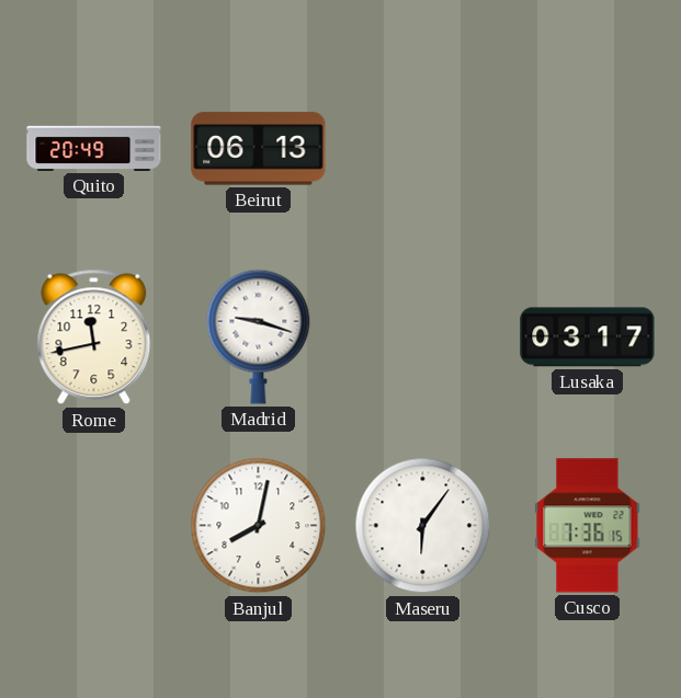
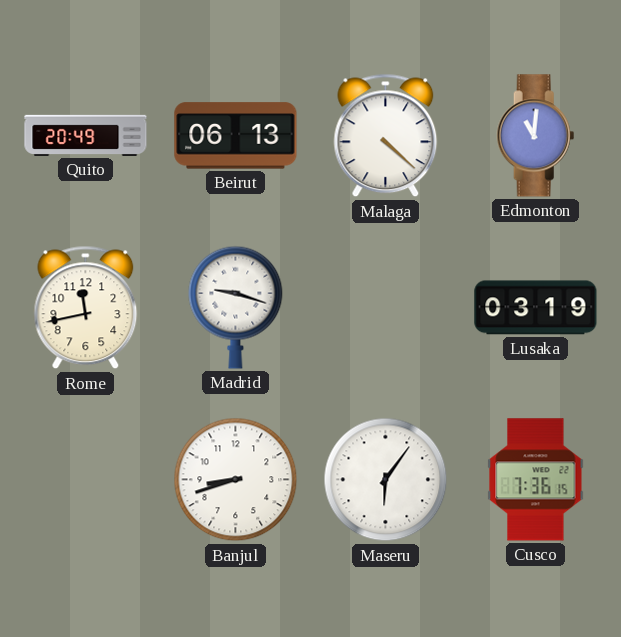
Malaga: none -> 4:22 (386, 136)
Edmonton: none -> 11:01 (536, 136)
Lusaka: 03:17 -> 03:19 (536, 308)
Banjul: 8:02 -> 8:42 (236, 480)
